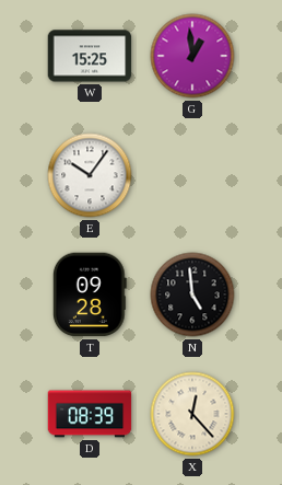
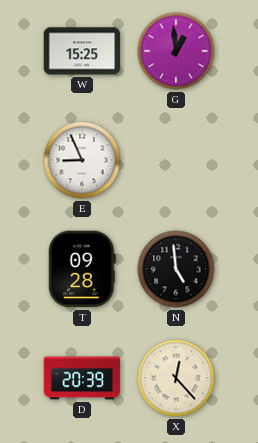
E: 10:06 -> 8:56 (82, 160)
D: 08:39 -> 20:39 (82, 378)
